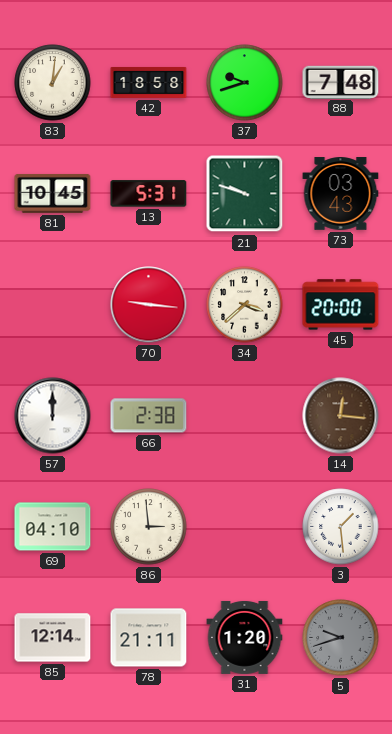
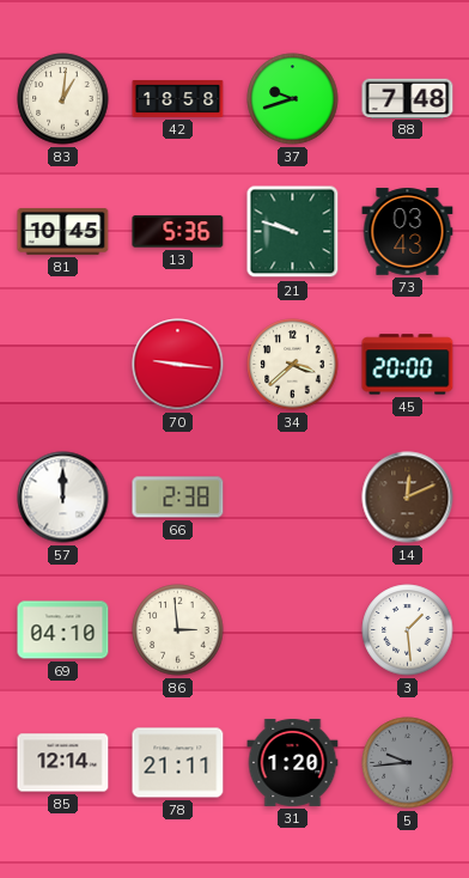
13: 5:31 -> 5:36 (178, 232)
14: 12:16 -> 12:11 (408, 498)
5: 9:42 -> 9:44 (408, 763)
